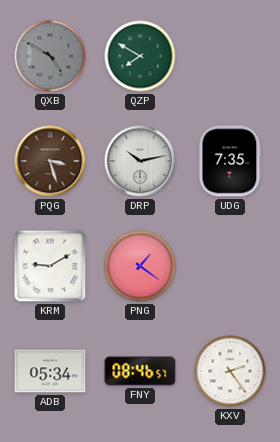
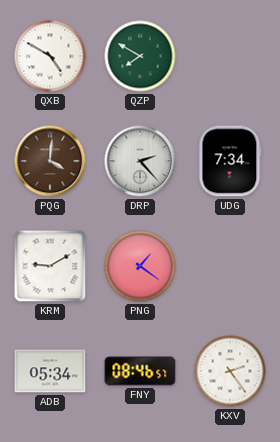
QXB dial: grey -> white (50, 56)
PQG: 3:27 -> 4:01 (50, 161)
DRP: 10:13 -> 2:23 (140, 161)
UDG: 7:35 -> 7:34 (230, 161)
